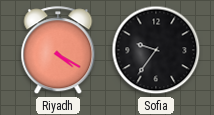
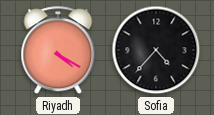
Sofia: 9:36 -> 4:37 (156, 50)
